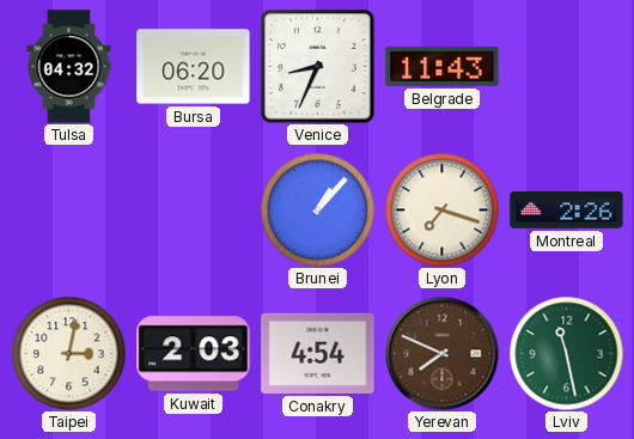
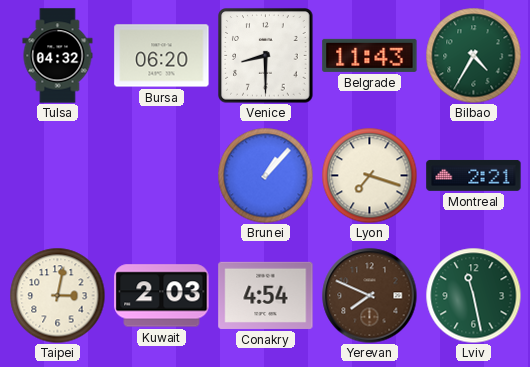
Venice: 8:34 -> 8:30 (266, 56)
Bilbao: none -> 4:35 (473, 55)
Montreal: 2:26 -> 2:21 (474, 175)
